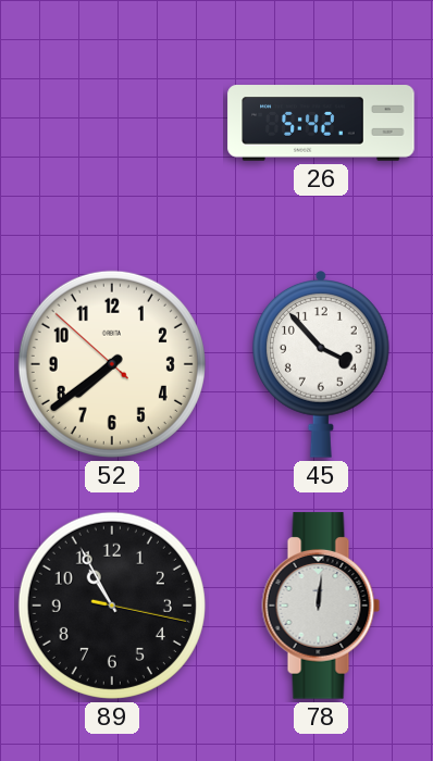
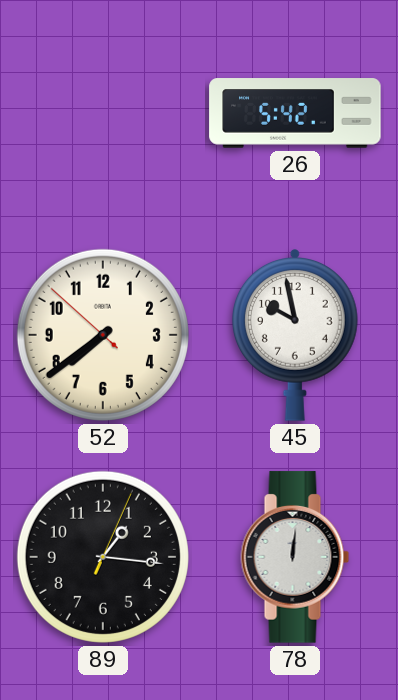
45: 3:53 -> 9:58 (295, 336)
89: 10:55 -> 1:16 (103, 557)
